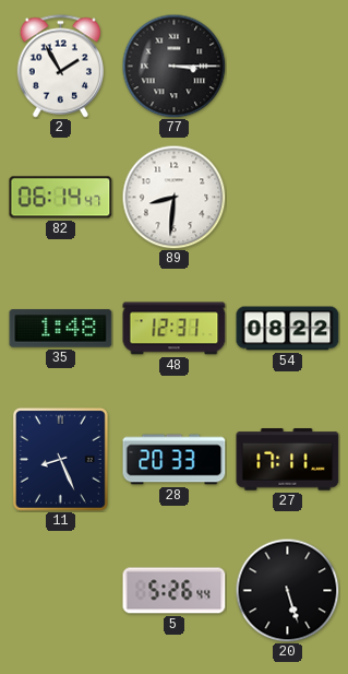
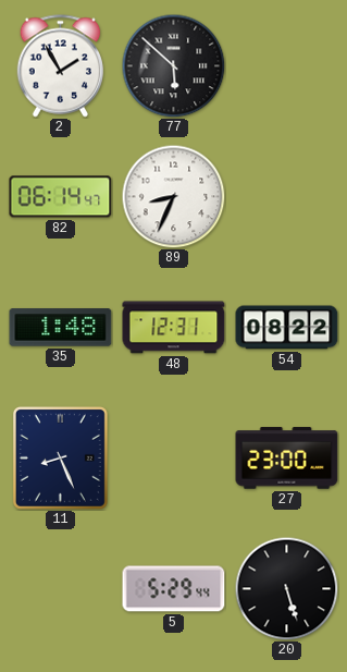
77: 3:15 -> 5:52 (173, 65)
89: 8:31 -> 8:34 (173, 196)
28: 20:33 -> none (175, 460)
27: 17:11 -> 23:00 (287, 459)
5: 5:26 -> 5:29 (174, 589)
